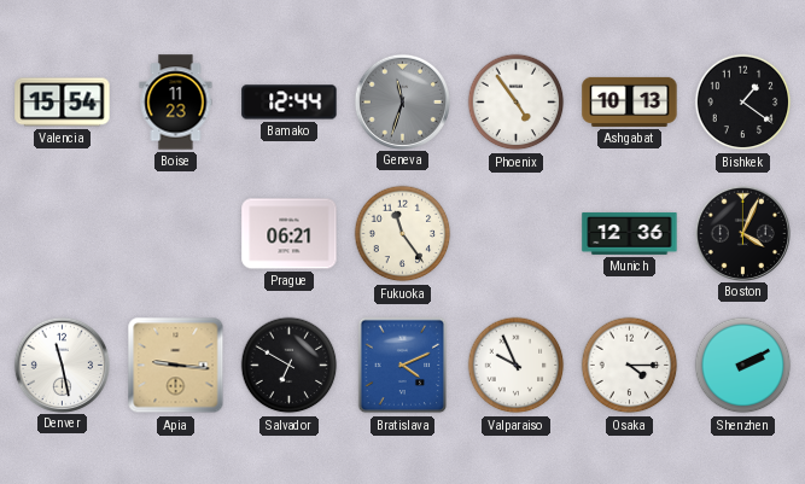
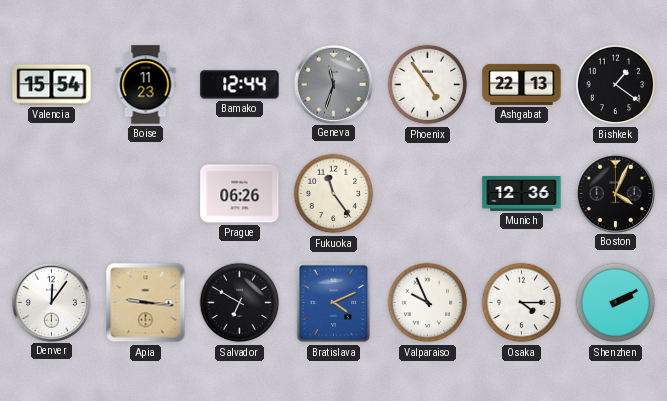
Ashgabat: 10:13 -> 22:13 (522, 84)
Prague: 06:21 -> 06:26 (240, 194)
Denver: 11:28 -> 12:06 (51, 302)
